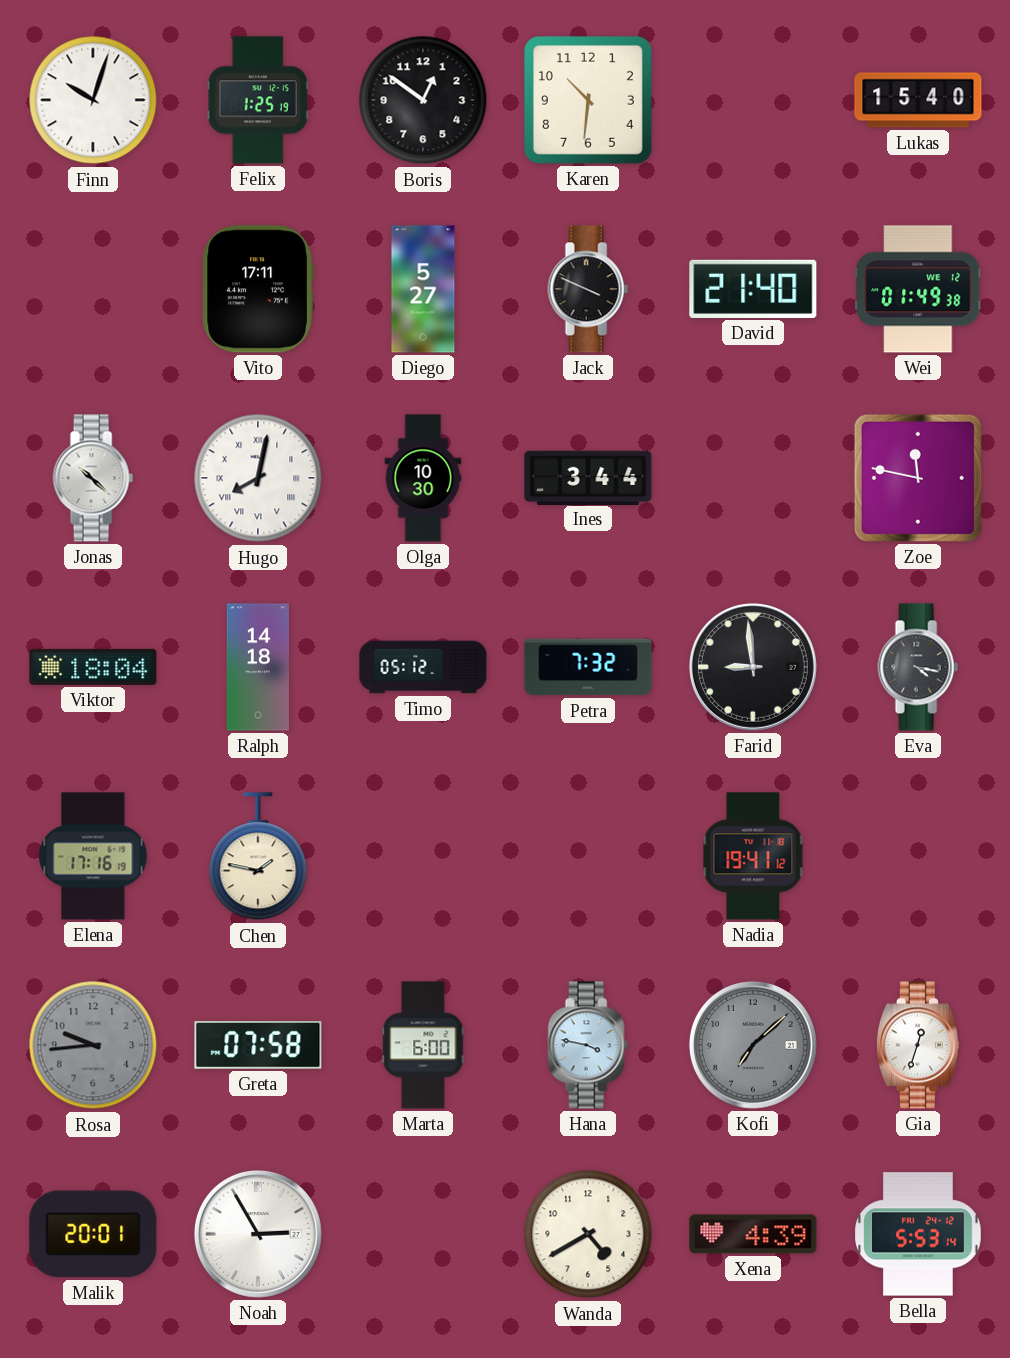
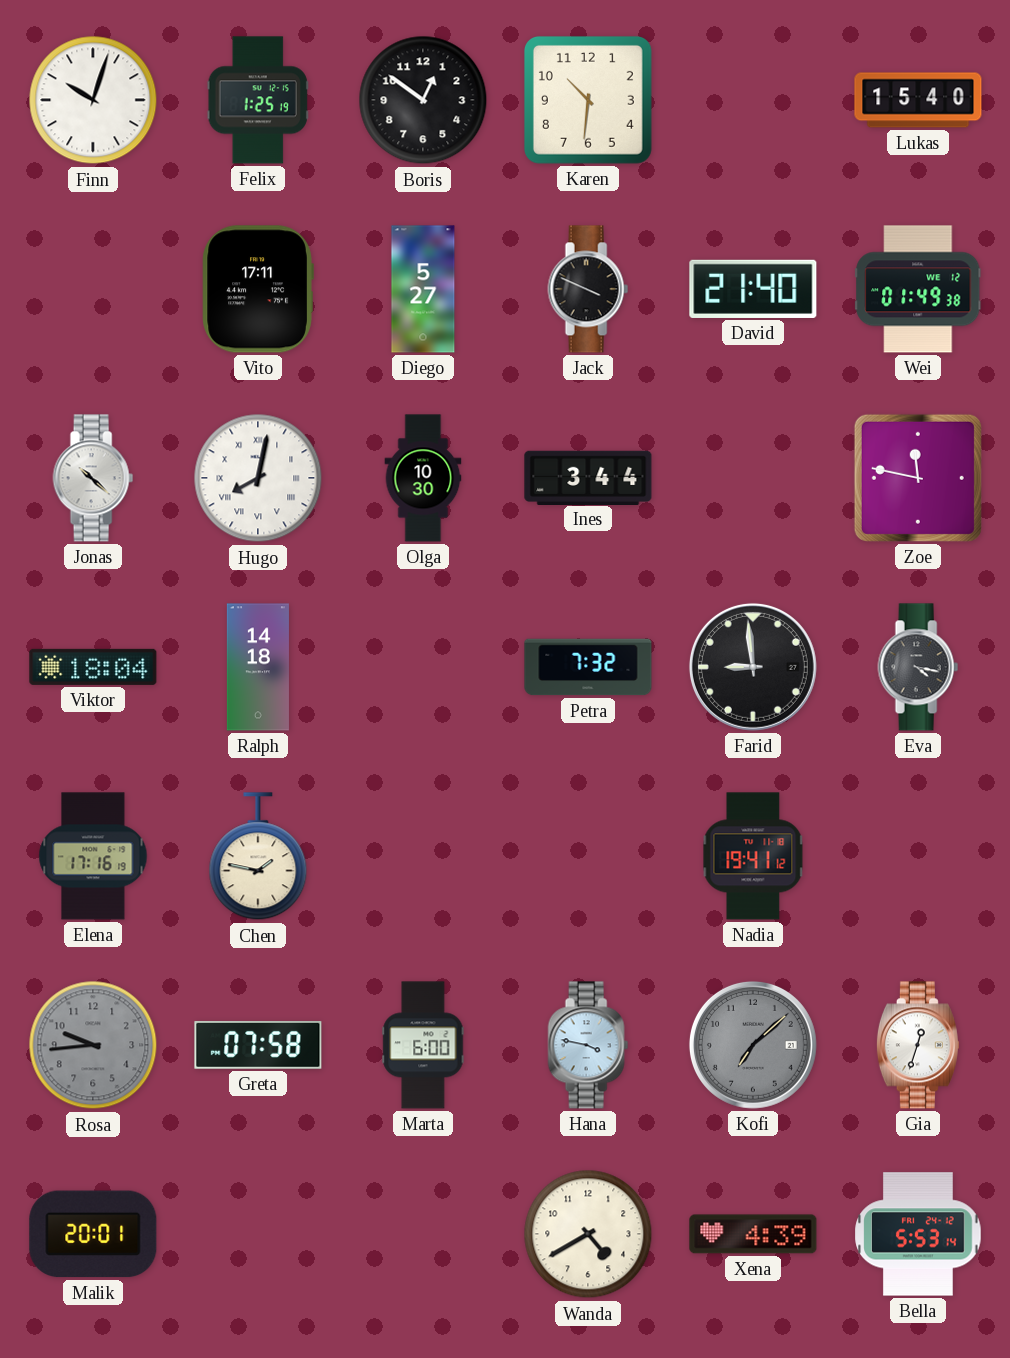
Timo: 05:12 -> none (423, 667)
Noah: 2:55 -> none (258, 1234)
